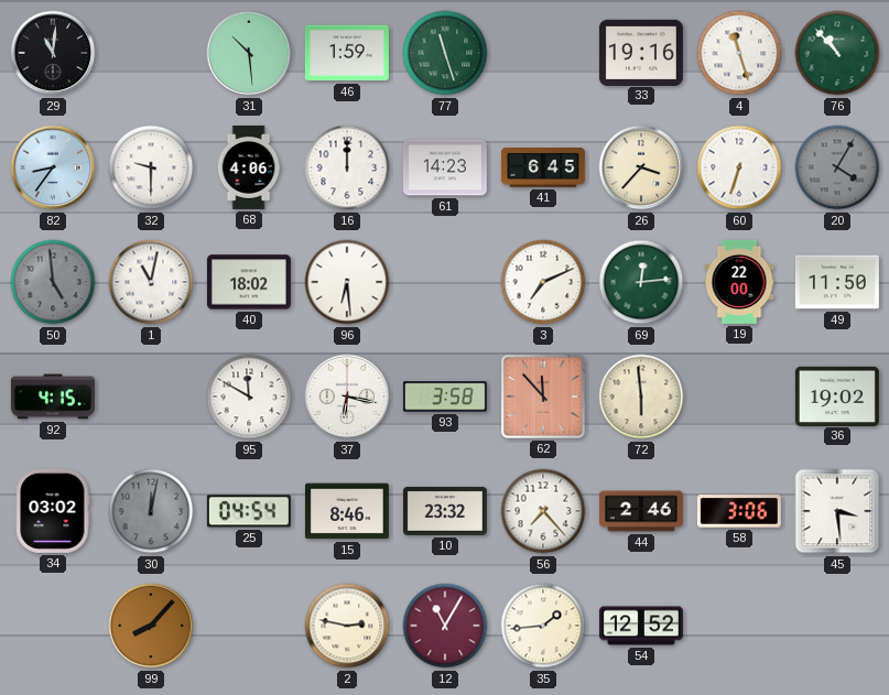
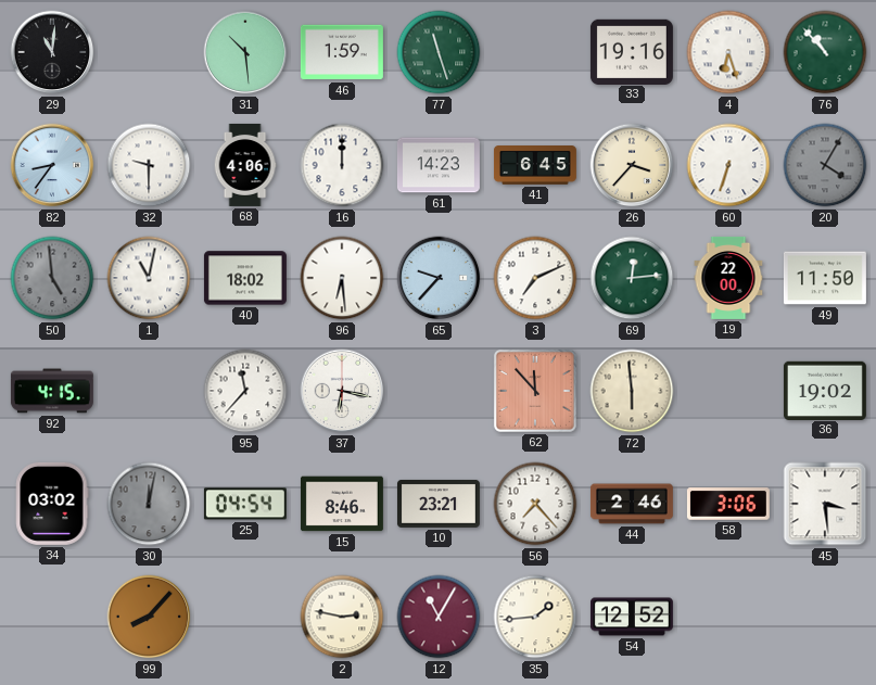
4: 11:27 -> 6:27 (728, 52)
65: none -> 9:37 (439, 278)
95: 11:50 -> 11:37 (245, 391)
93: 3:58 -> none (445, 397)
10: 23:32 -> 23:21 (439, 504)
